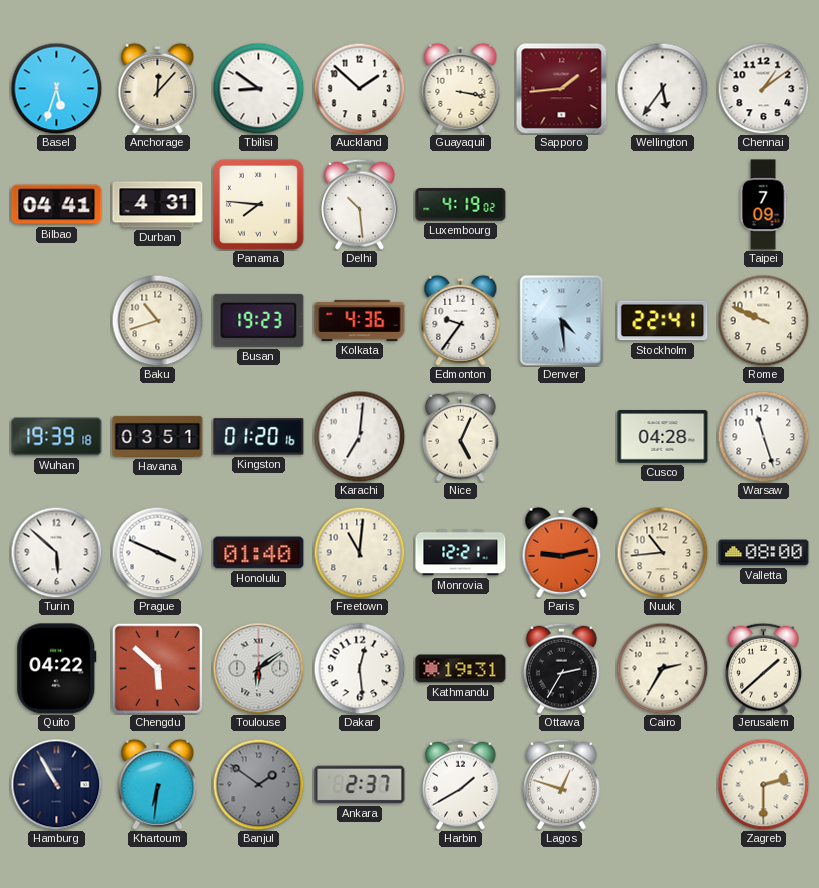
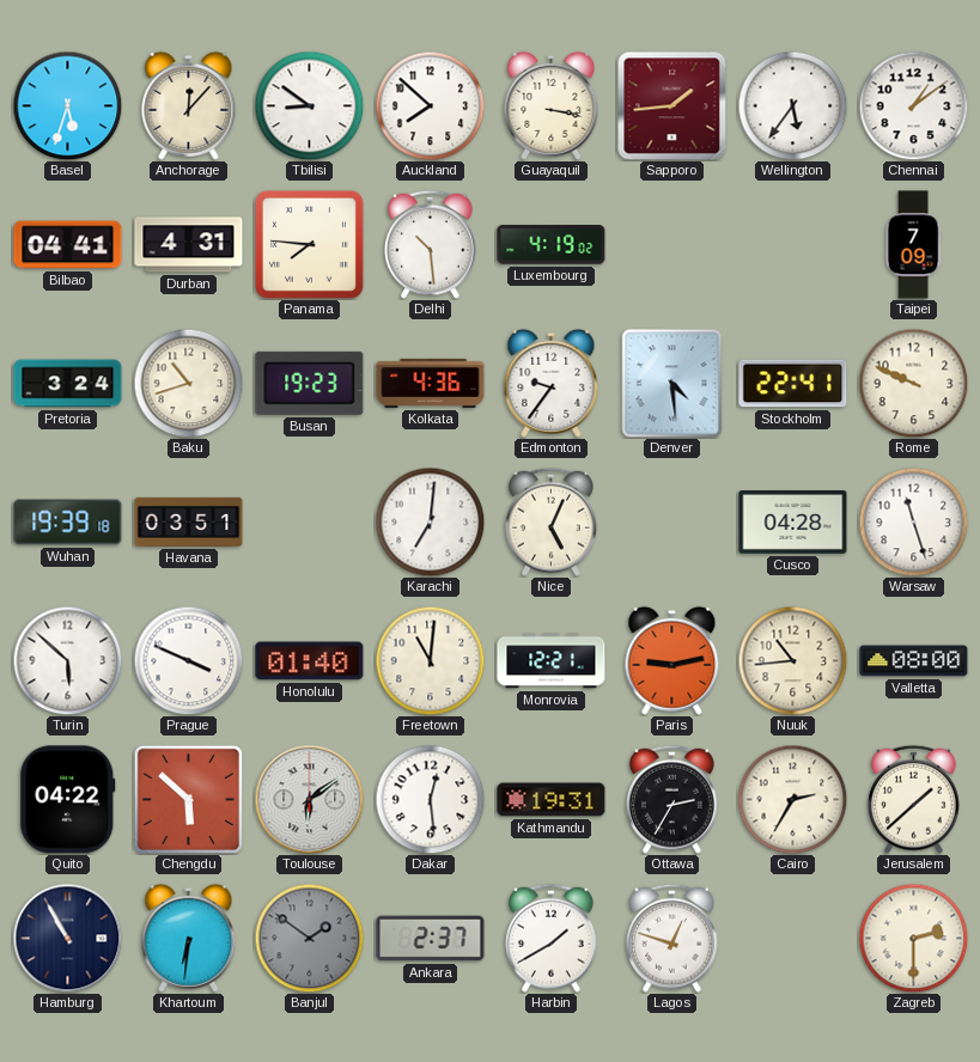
Auckland: 1:52 -> 7:52 (430, 105)
Pretoria: none -> 3:24 (68, 384)
Kingston: 01:20 -> none (259, 437)
